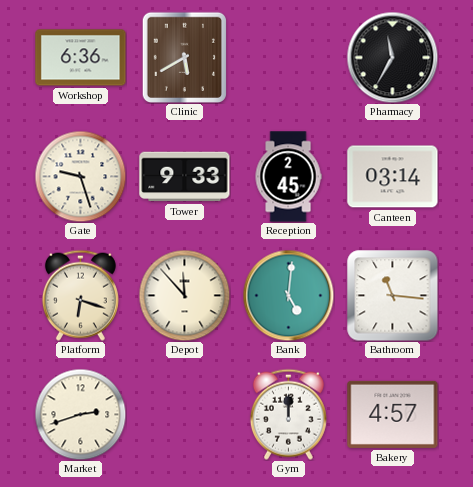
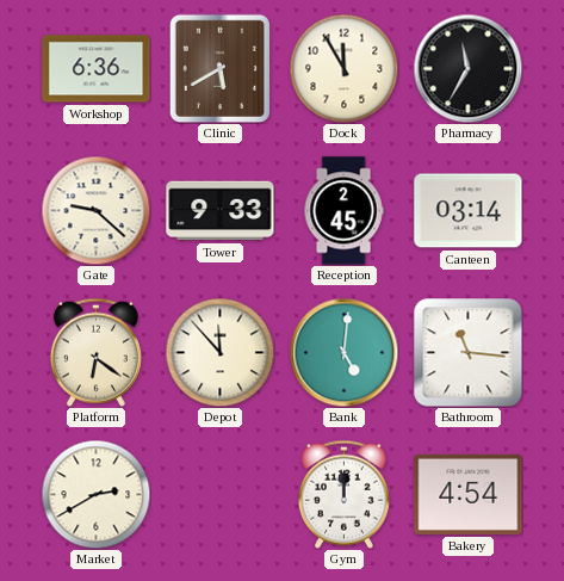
Dock: none -> 11:55 (343, 68)
Gate: 9:27 -> 9:22 (95, 210)
Platform: 6:18 -> 6:21 (95, 352)
Market: 2:42 -> 2:40 (95, 494)
Bakery: 4:57 -> 4:54 (469, 494)
